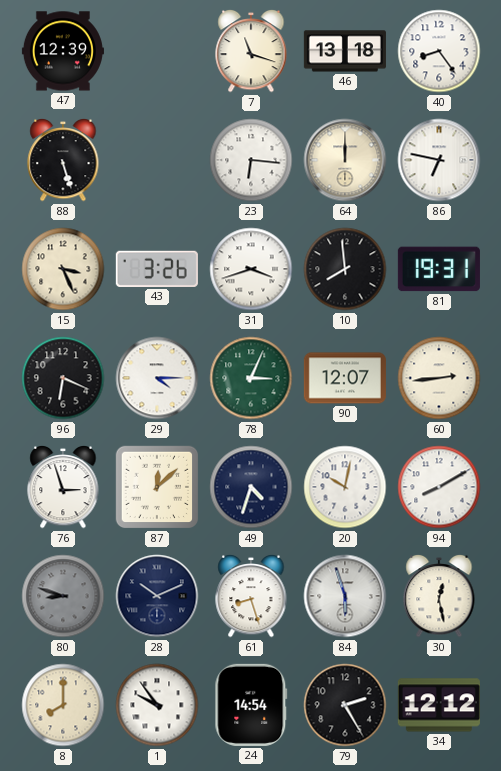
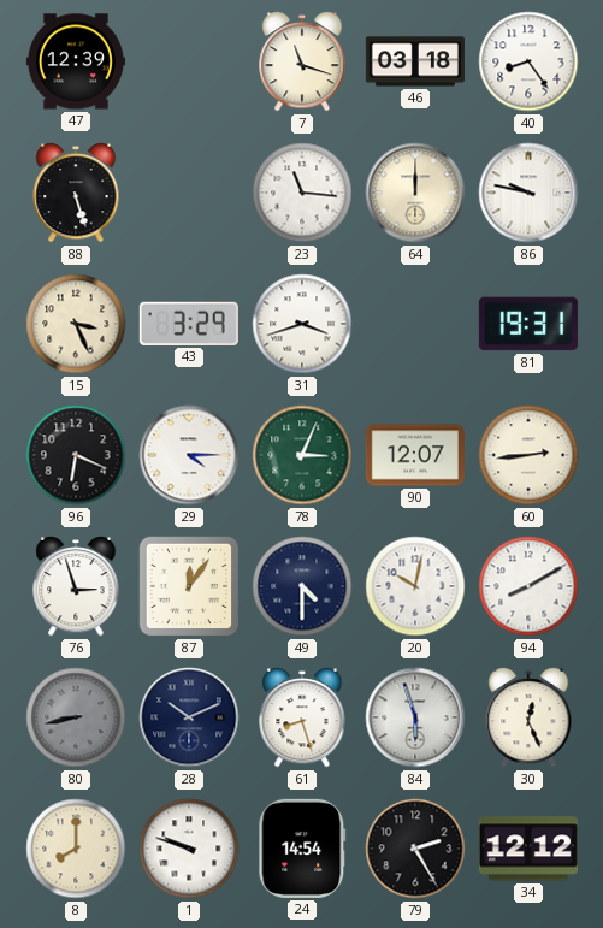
46: 13:18 -> 03:18 (415, 61)
23: 6:16 -> 11:16 (302, 193)
86: 6:47 -> 9:47 (528, 193)
43: 3:26 -> 3:29 (189, 324)
10: 7:59 -> none (345, 269)
87: 12:08 -> 12:06 (189, 586)
49: 4:33 -> 4:30 (302, 586)
80: 8:48 -> 8:43 (76, 717)
30: 12:28 -> 12:26 (528, 717)
1: 9:54 -> 9:48 (189, 849)
